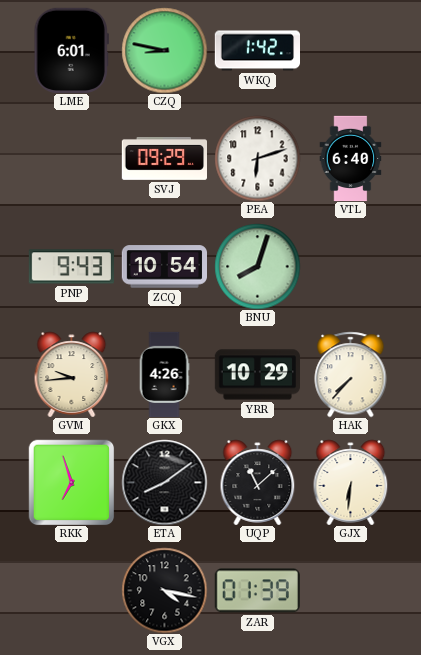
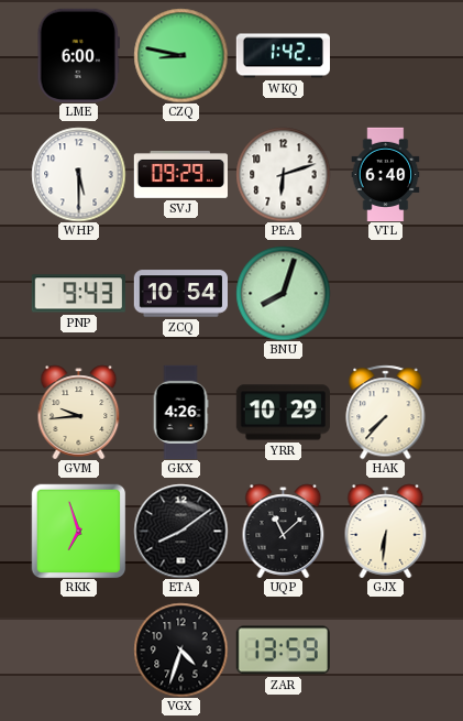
LME: 6:01 -> 6:00 (78, 55)
WHP: none -> 5:30 (78, 174)
VGX: 4:17 -> 4:33 (180, 649)
ZAR: 01:39 -> 13:59 (283, 651)
